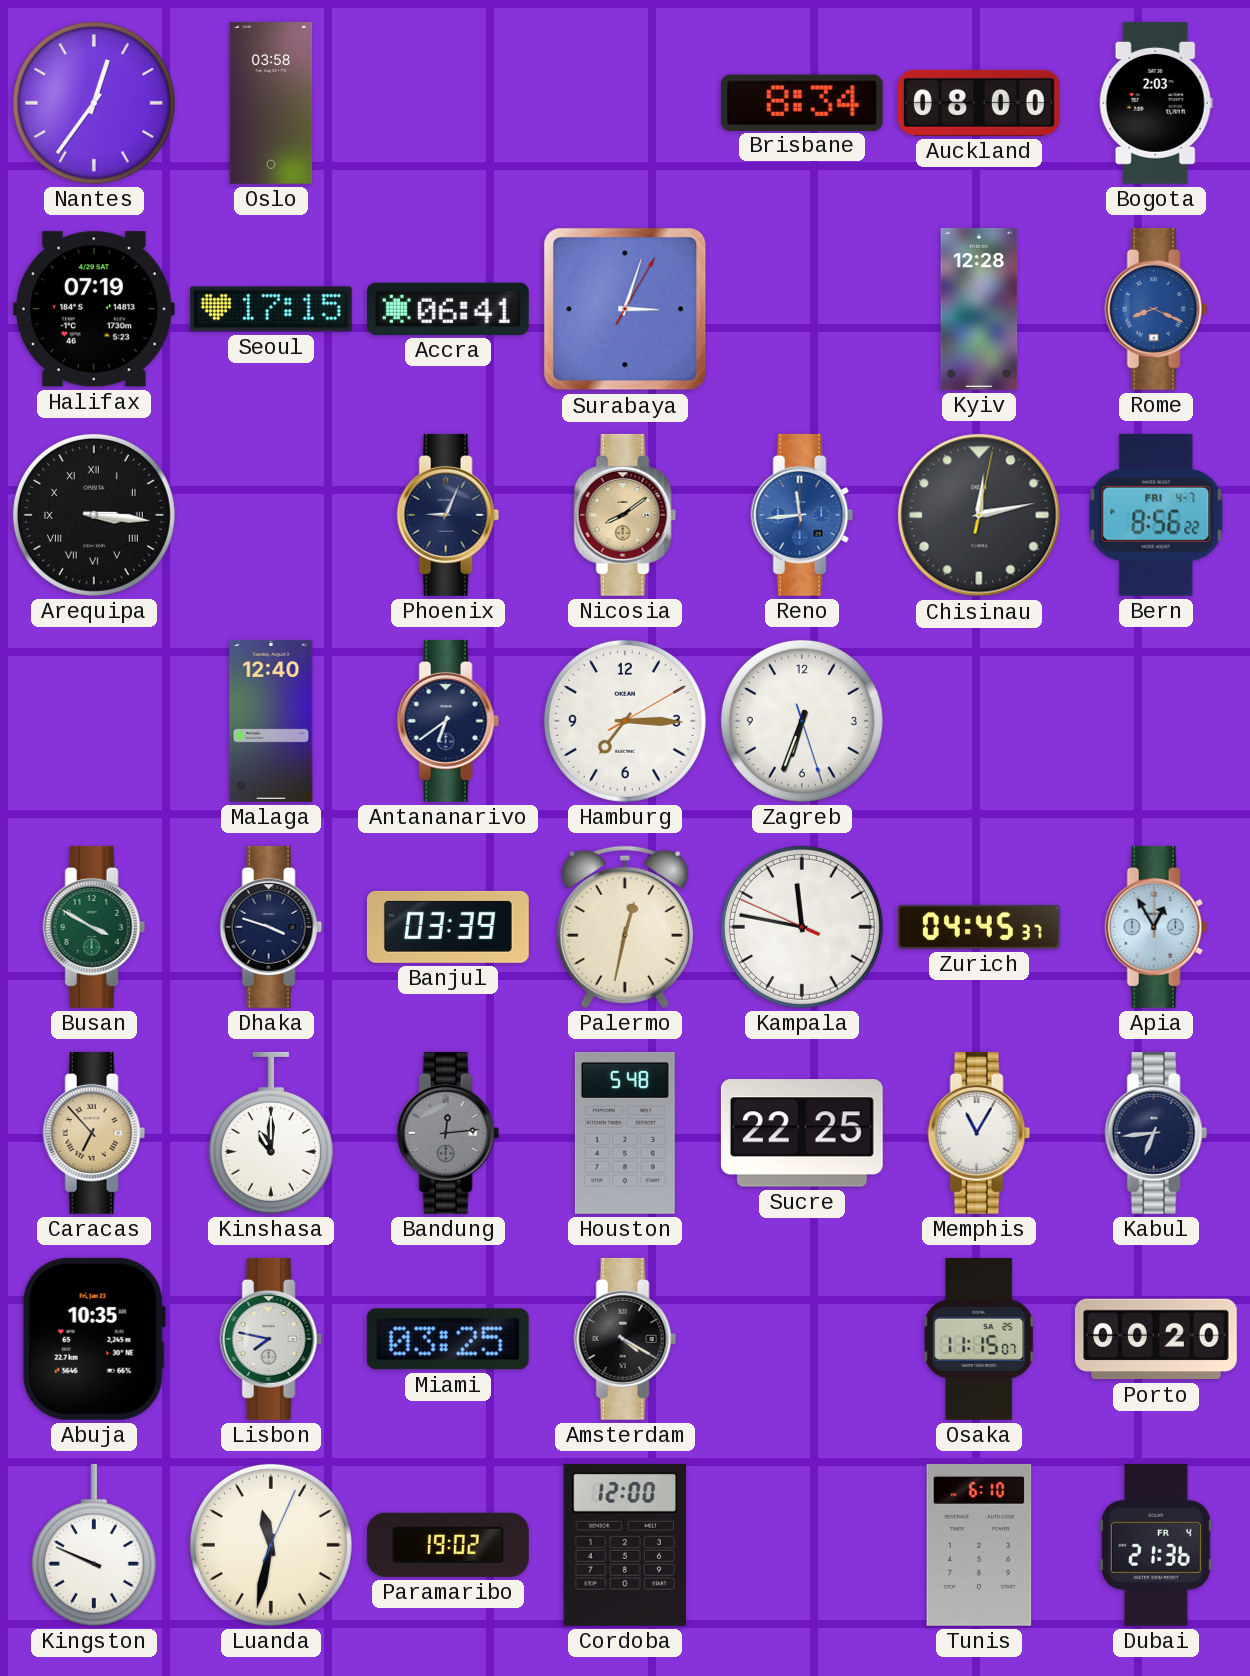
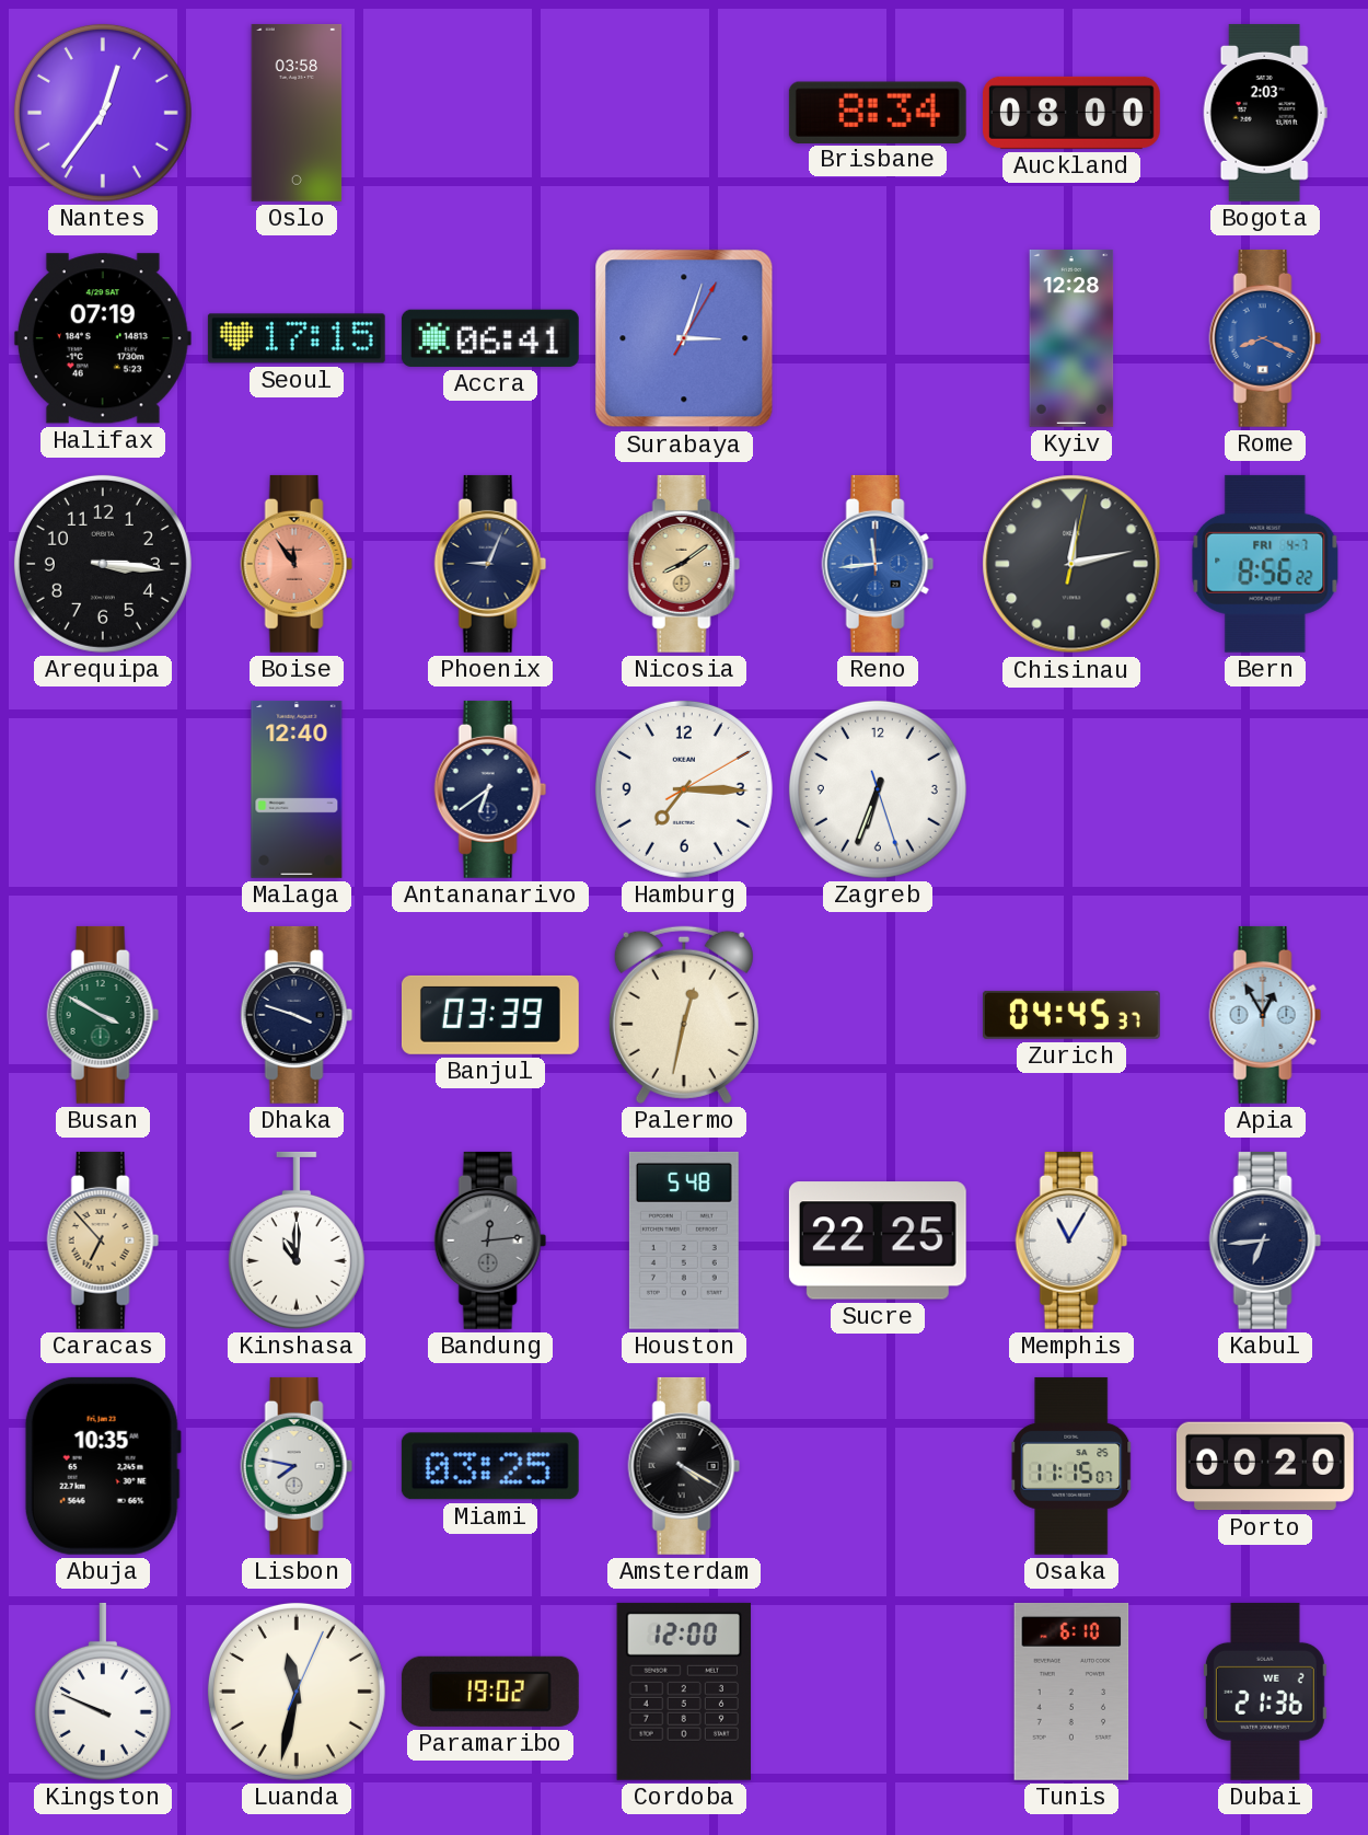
Arequipa numerals: Roman -> Arabic (103, 564)
Boise: none -> 11:54 (297, 564)
Kampala: 11:46 -> none (802, 927)
Dubai date: FR 4 -> WE 2 (1265, 1692)
